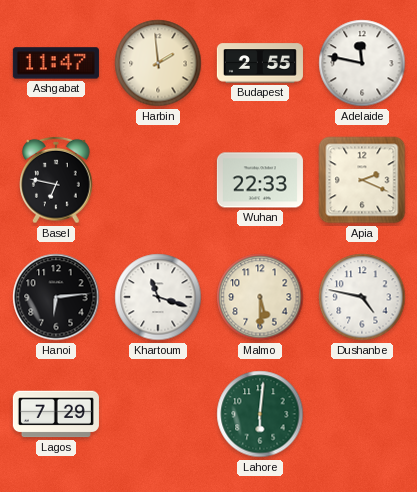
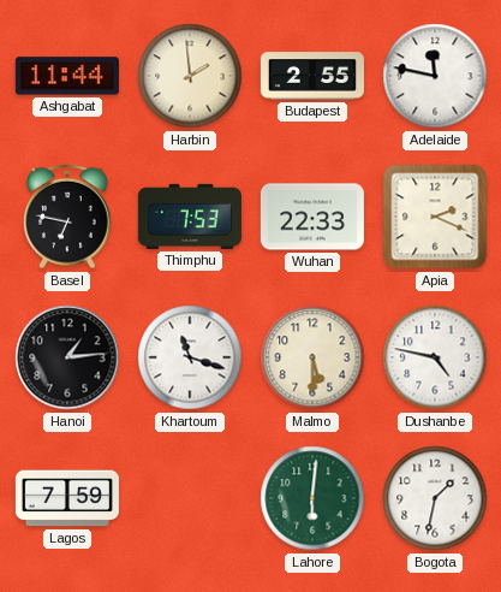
Ashgabat: 11:47 -> 11:44 (67, 76)
Thimphu: none -> 7:53 (190, 217)
Hanoi: 6:14 -> 1:14 (67, 357)
Lagos: 7:29 -> 7:59 (67, 498)
Bogota: none -> 1:32 (435, 498)
